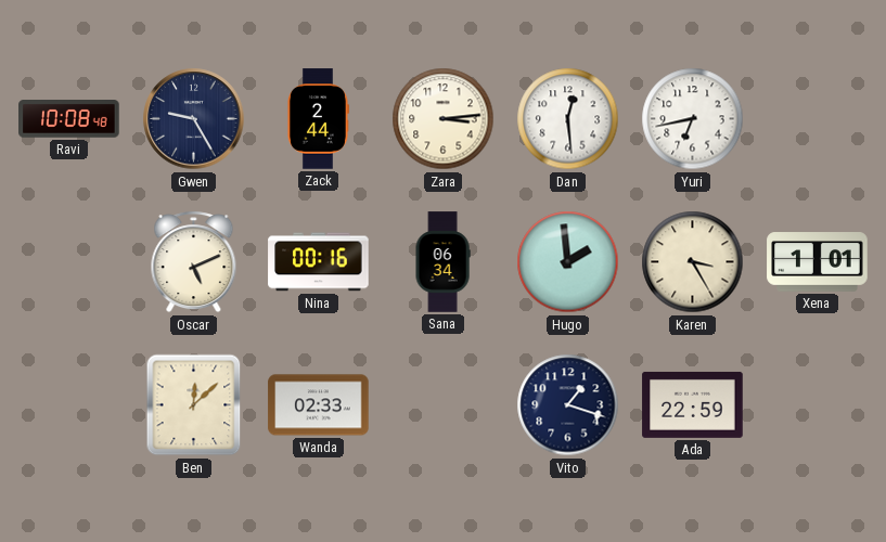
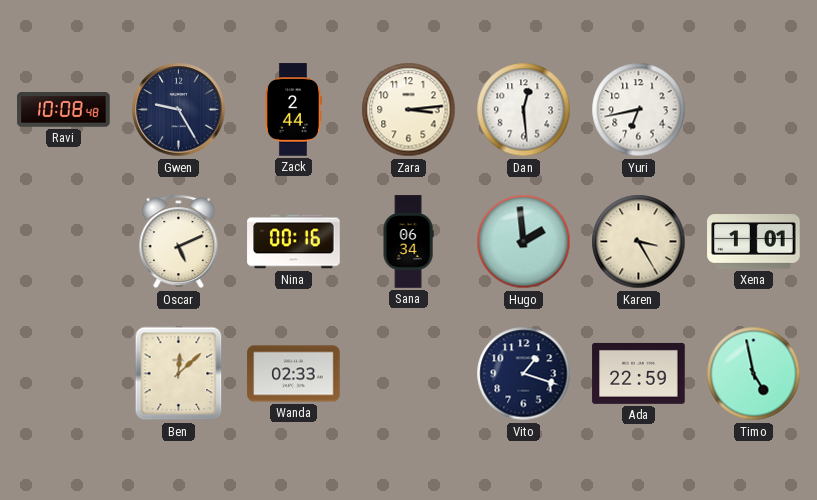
Timo: none -> 4:58 (754, 374)
